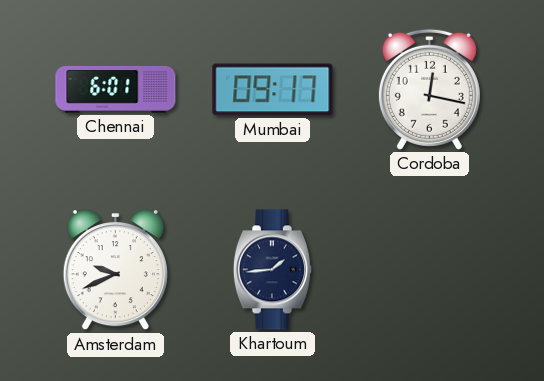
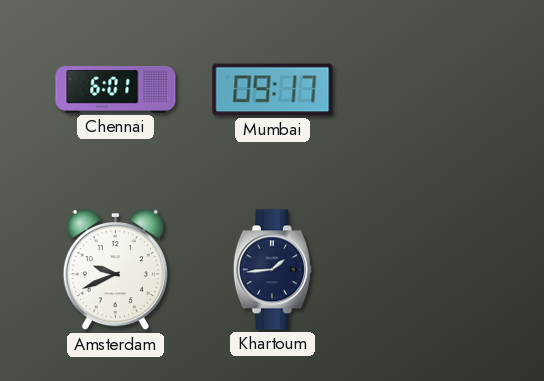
Cordoba: 12:17 -> none (429, 89)
